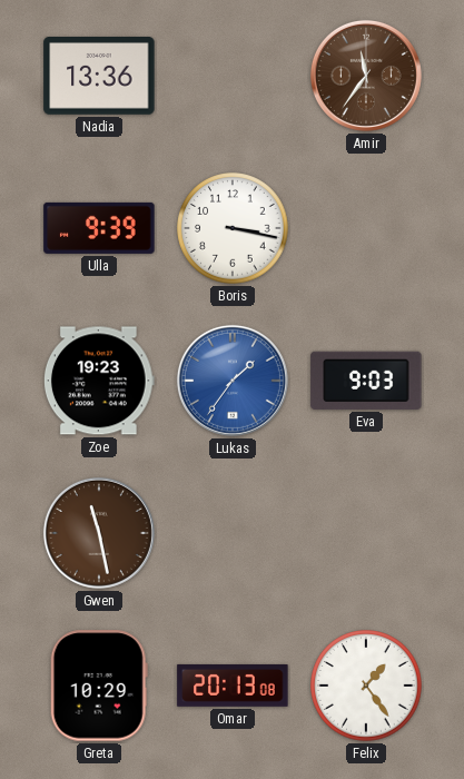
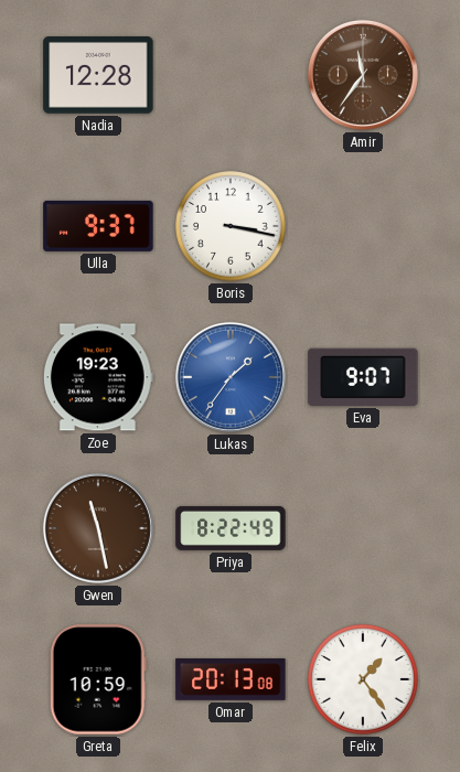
Nadia: 13:36 -> 12:28 (98, 76)
Ulla: 9:39 -> 9:37 (98, 226)
Eva: 9:03 -> 9:07 (363, 377)
Priya: none -> 8:22 (231, 528)
Greta: 10:29 -> 10:59 (98, 679)
